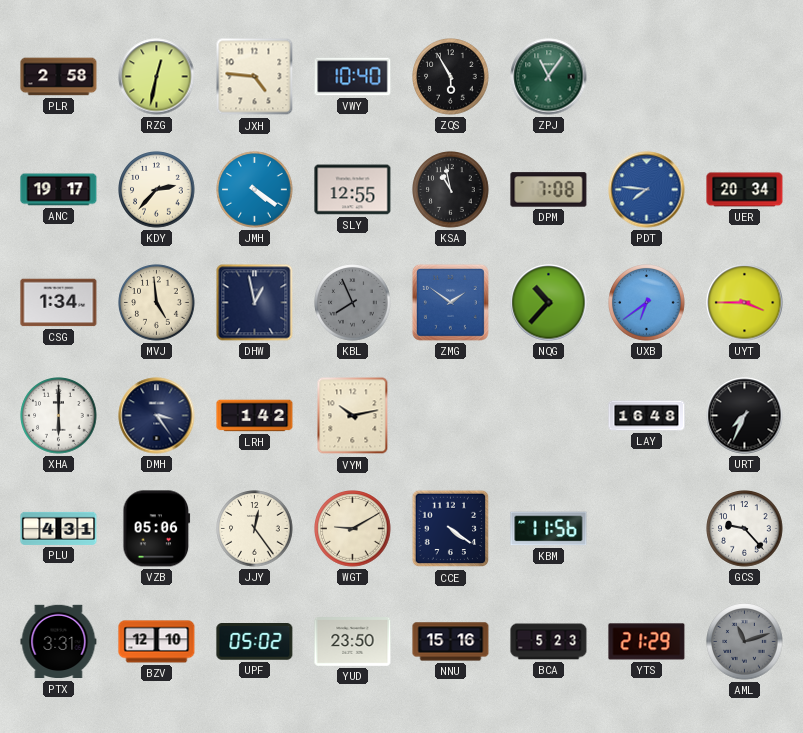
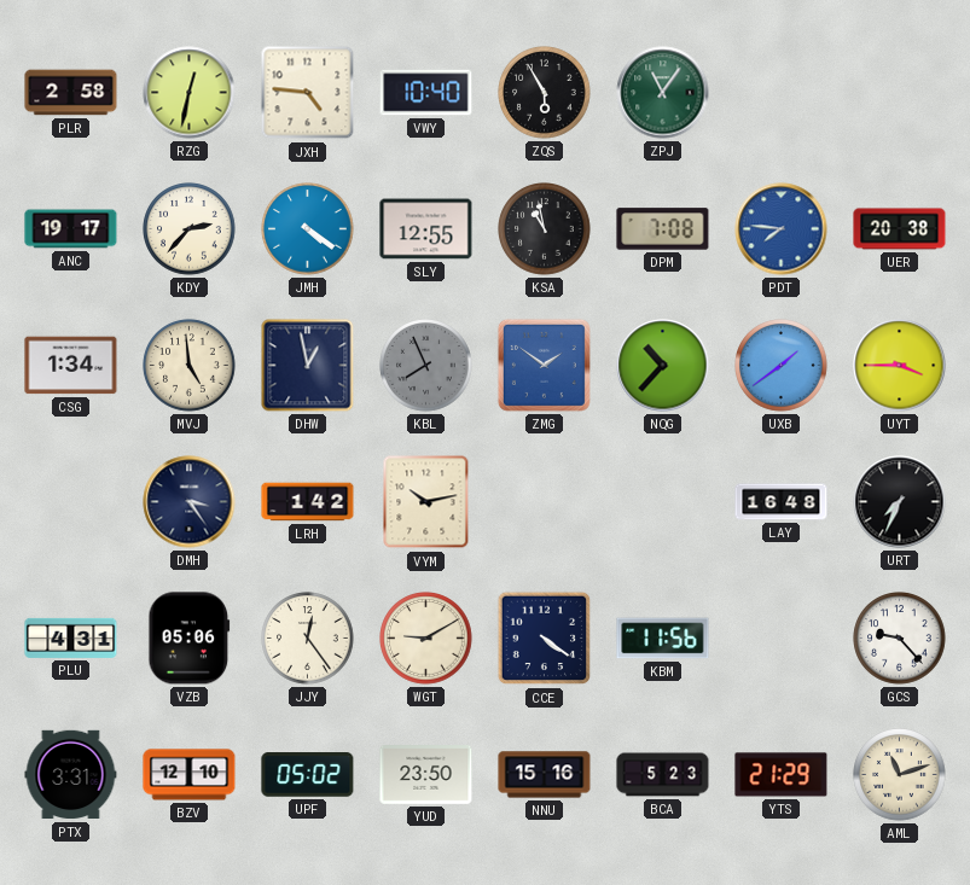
UER: 20:34 -> 20:38 (900, 229)
UXB: 6:39 -> 1:39 (782, 366)
XHA: 6:00 -> none (59, 416)
AML dial: grey -> cream (900, 775)
